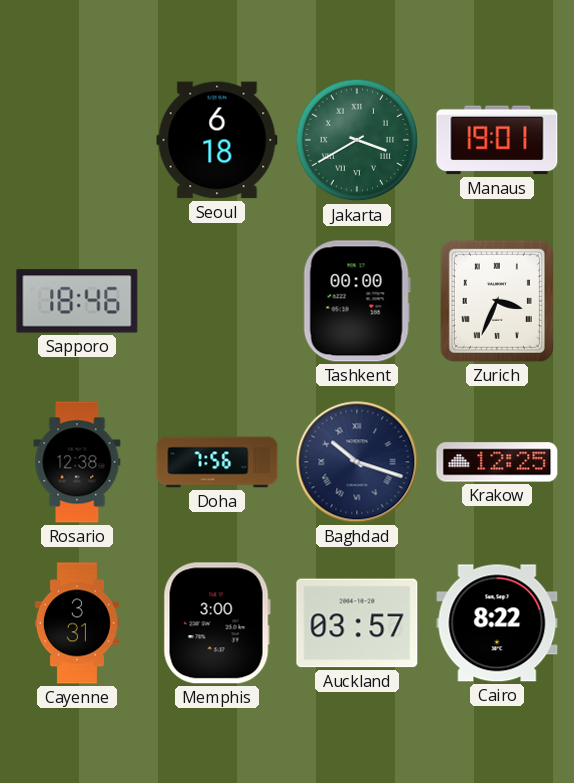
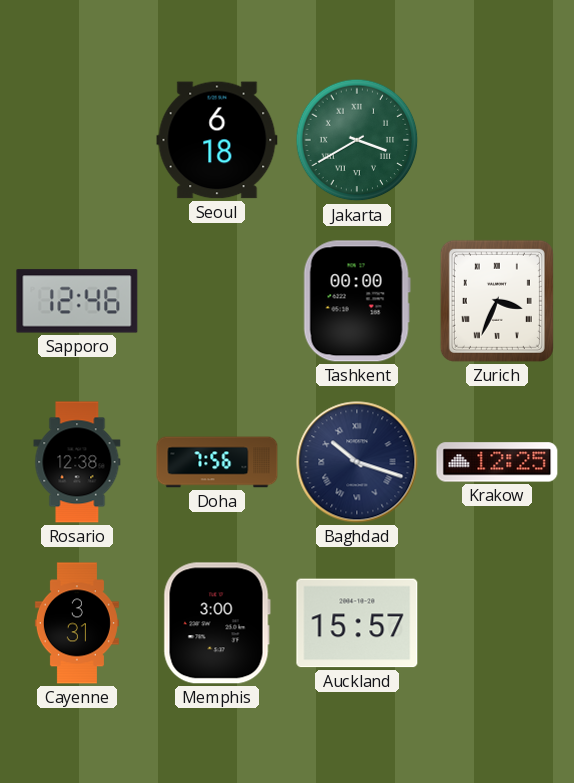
Manaus: 19:01 -> none (497, 140)
Sapporo: 18:46 -> 12:46 (77, 301)
Auckland: 03:57 -> 15:57 (357, 623)
Cairo: 8:22 -> none (497, 623)
